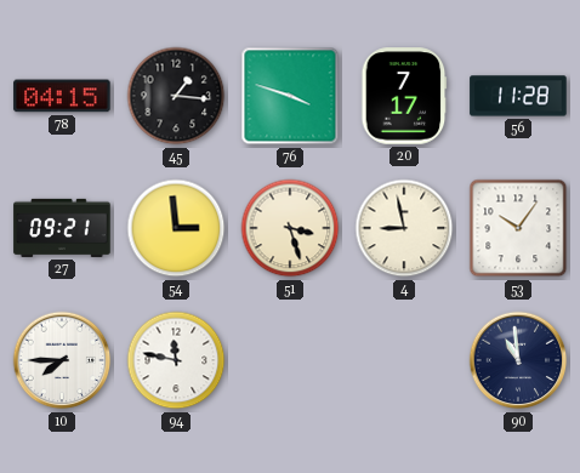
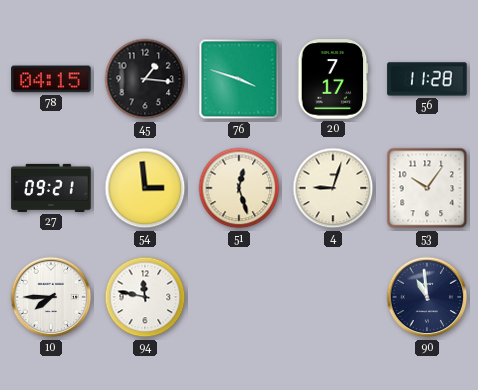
51: 3:27 -> 12:27 (239, 188)
4: 8:58 -> 9:03 (333, 188)
